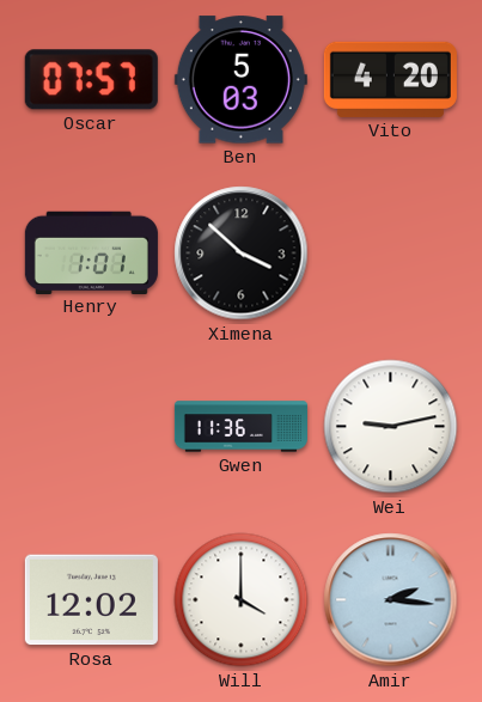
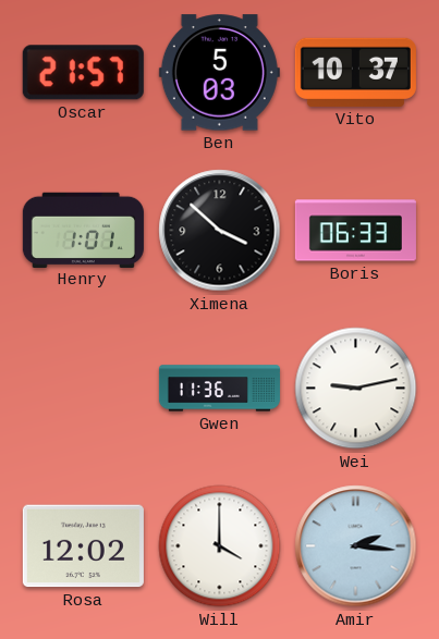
Oscar: 07:57 -> 21:57 (83, 73)
Vito: 4:20 -> 10:37 (355, 72)
Boris: none -> 06:33 (355, 231)
